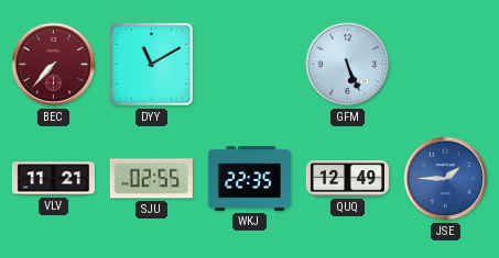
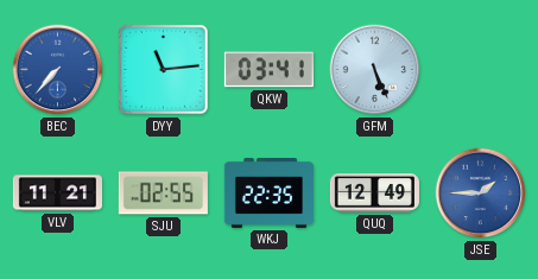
BEC dial: burgundy -> blue (58, 70)
DYY: 11:10 -> 11:14 (163, 69)
QKW: none -> 03:41 (268, 70)
